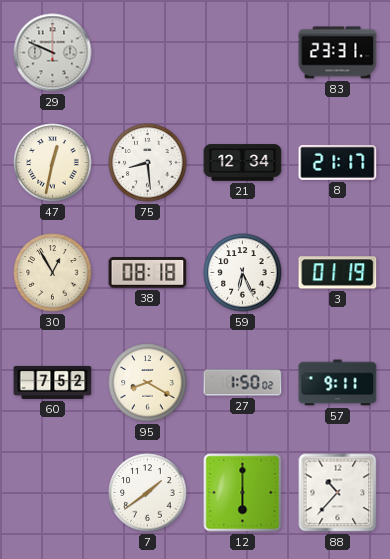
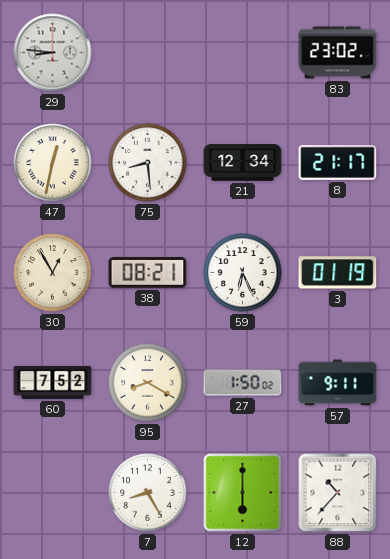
29: 9:49 -> 8:46 (53, 53)
83: 23:31 -> 23:02 (338, 53)
38: 08:18 -> 08:21 (148, 273)
7: 1:39 -> 8:25 (148, 493)
